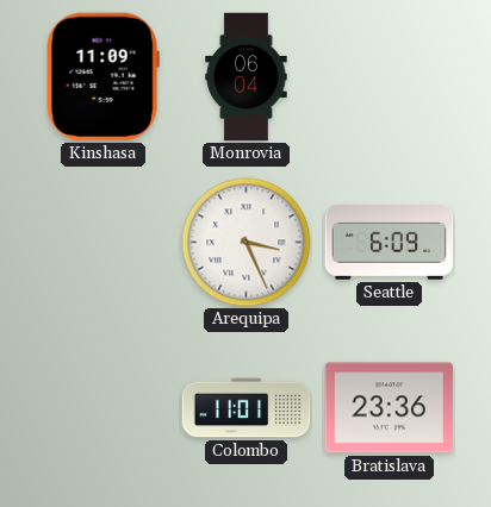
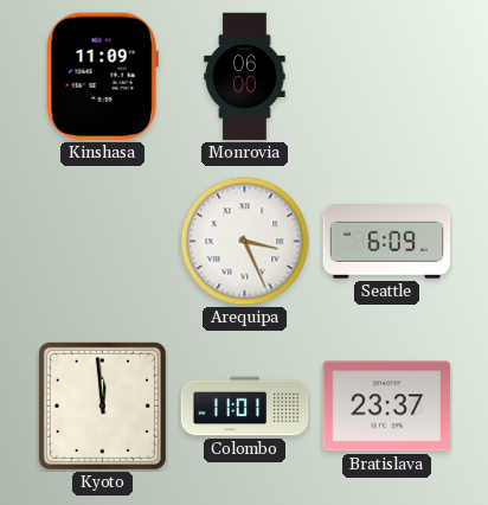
Monrovia: 06:04 -> 06:00 (245, 77)
Kyoto: none -> 11:59 (102, 405)
Bratislava: 23:36 -> 23:37 (387, 407)
